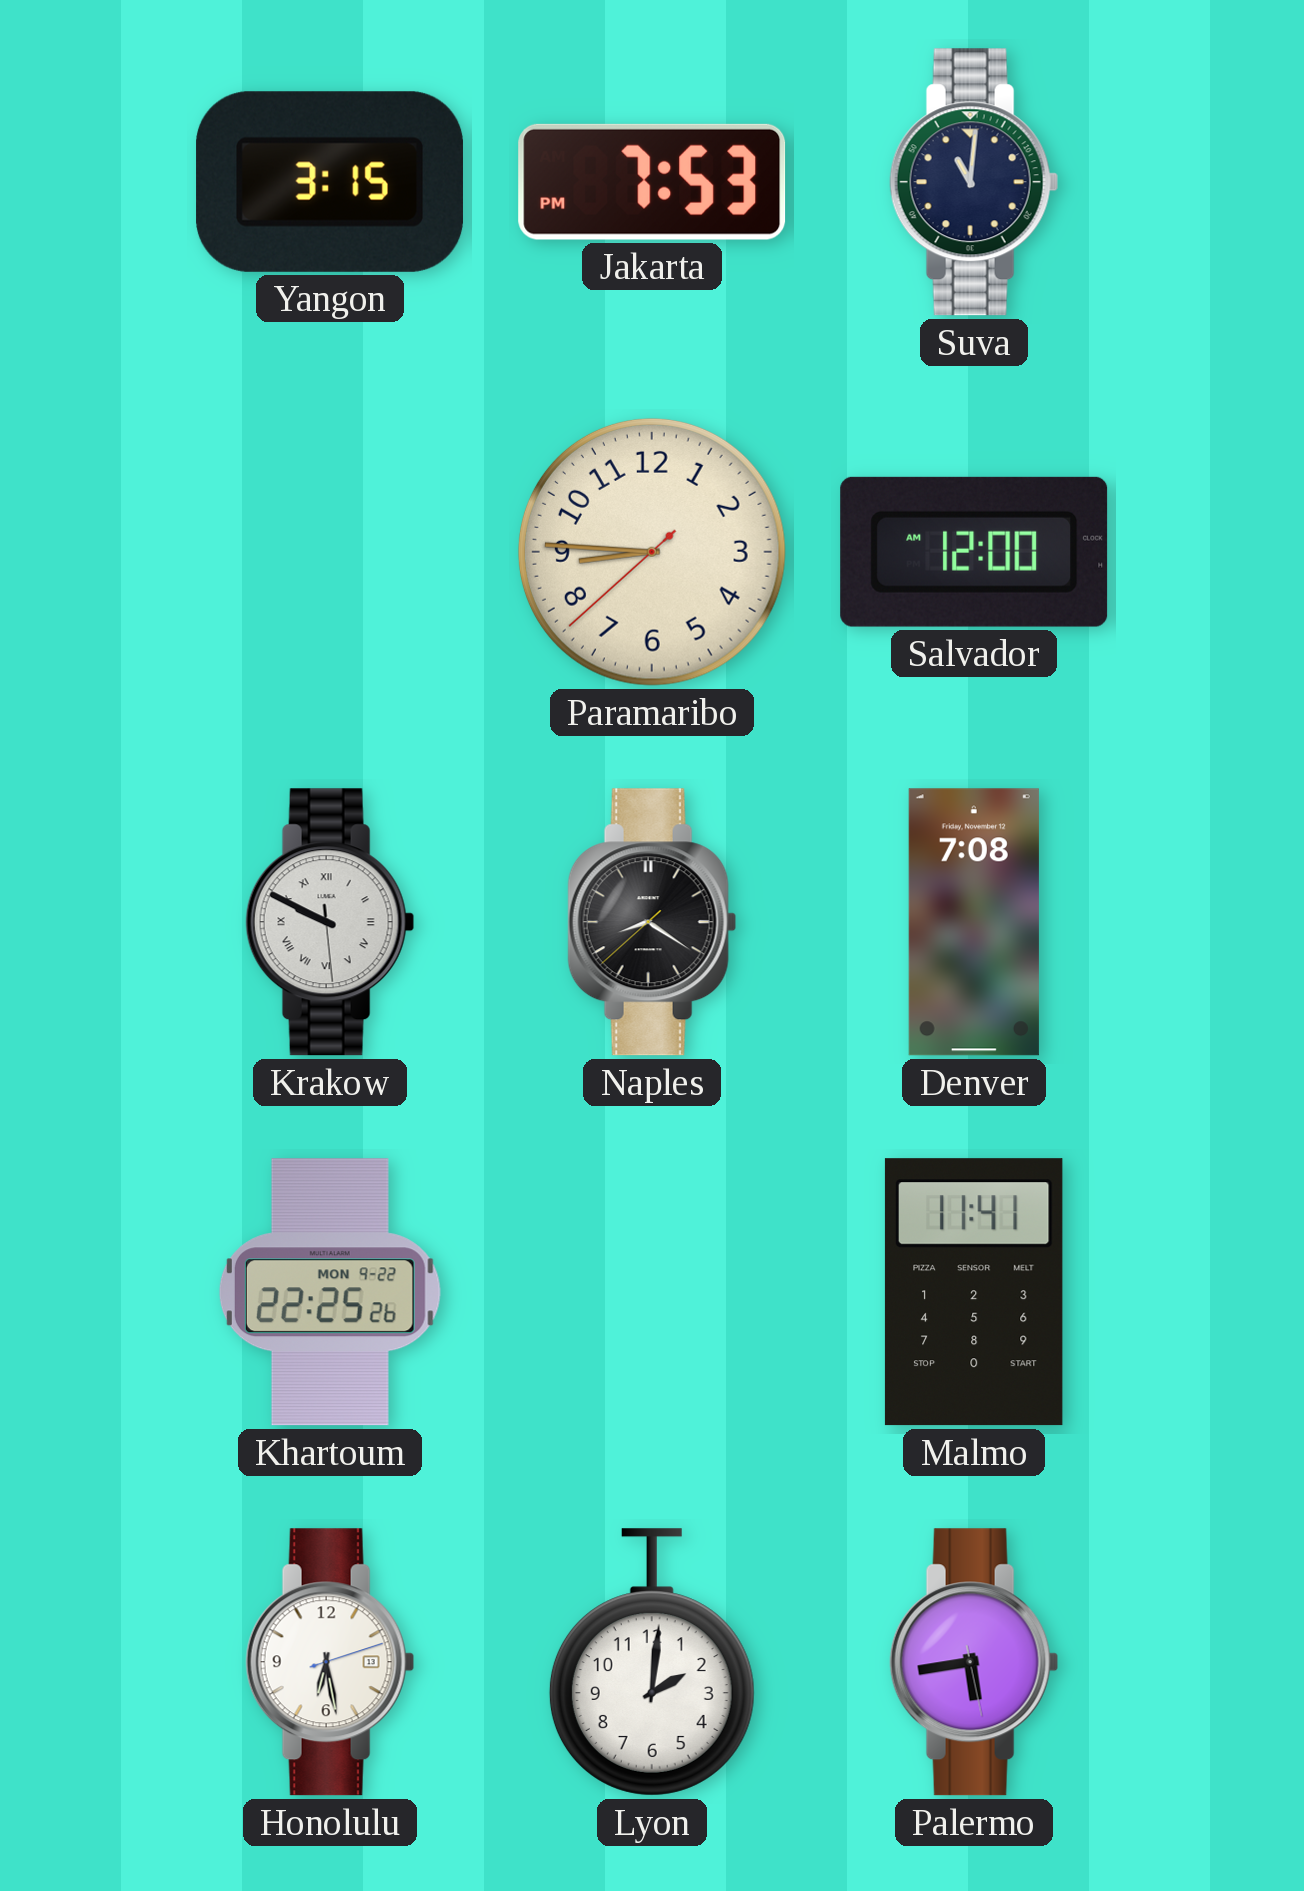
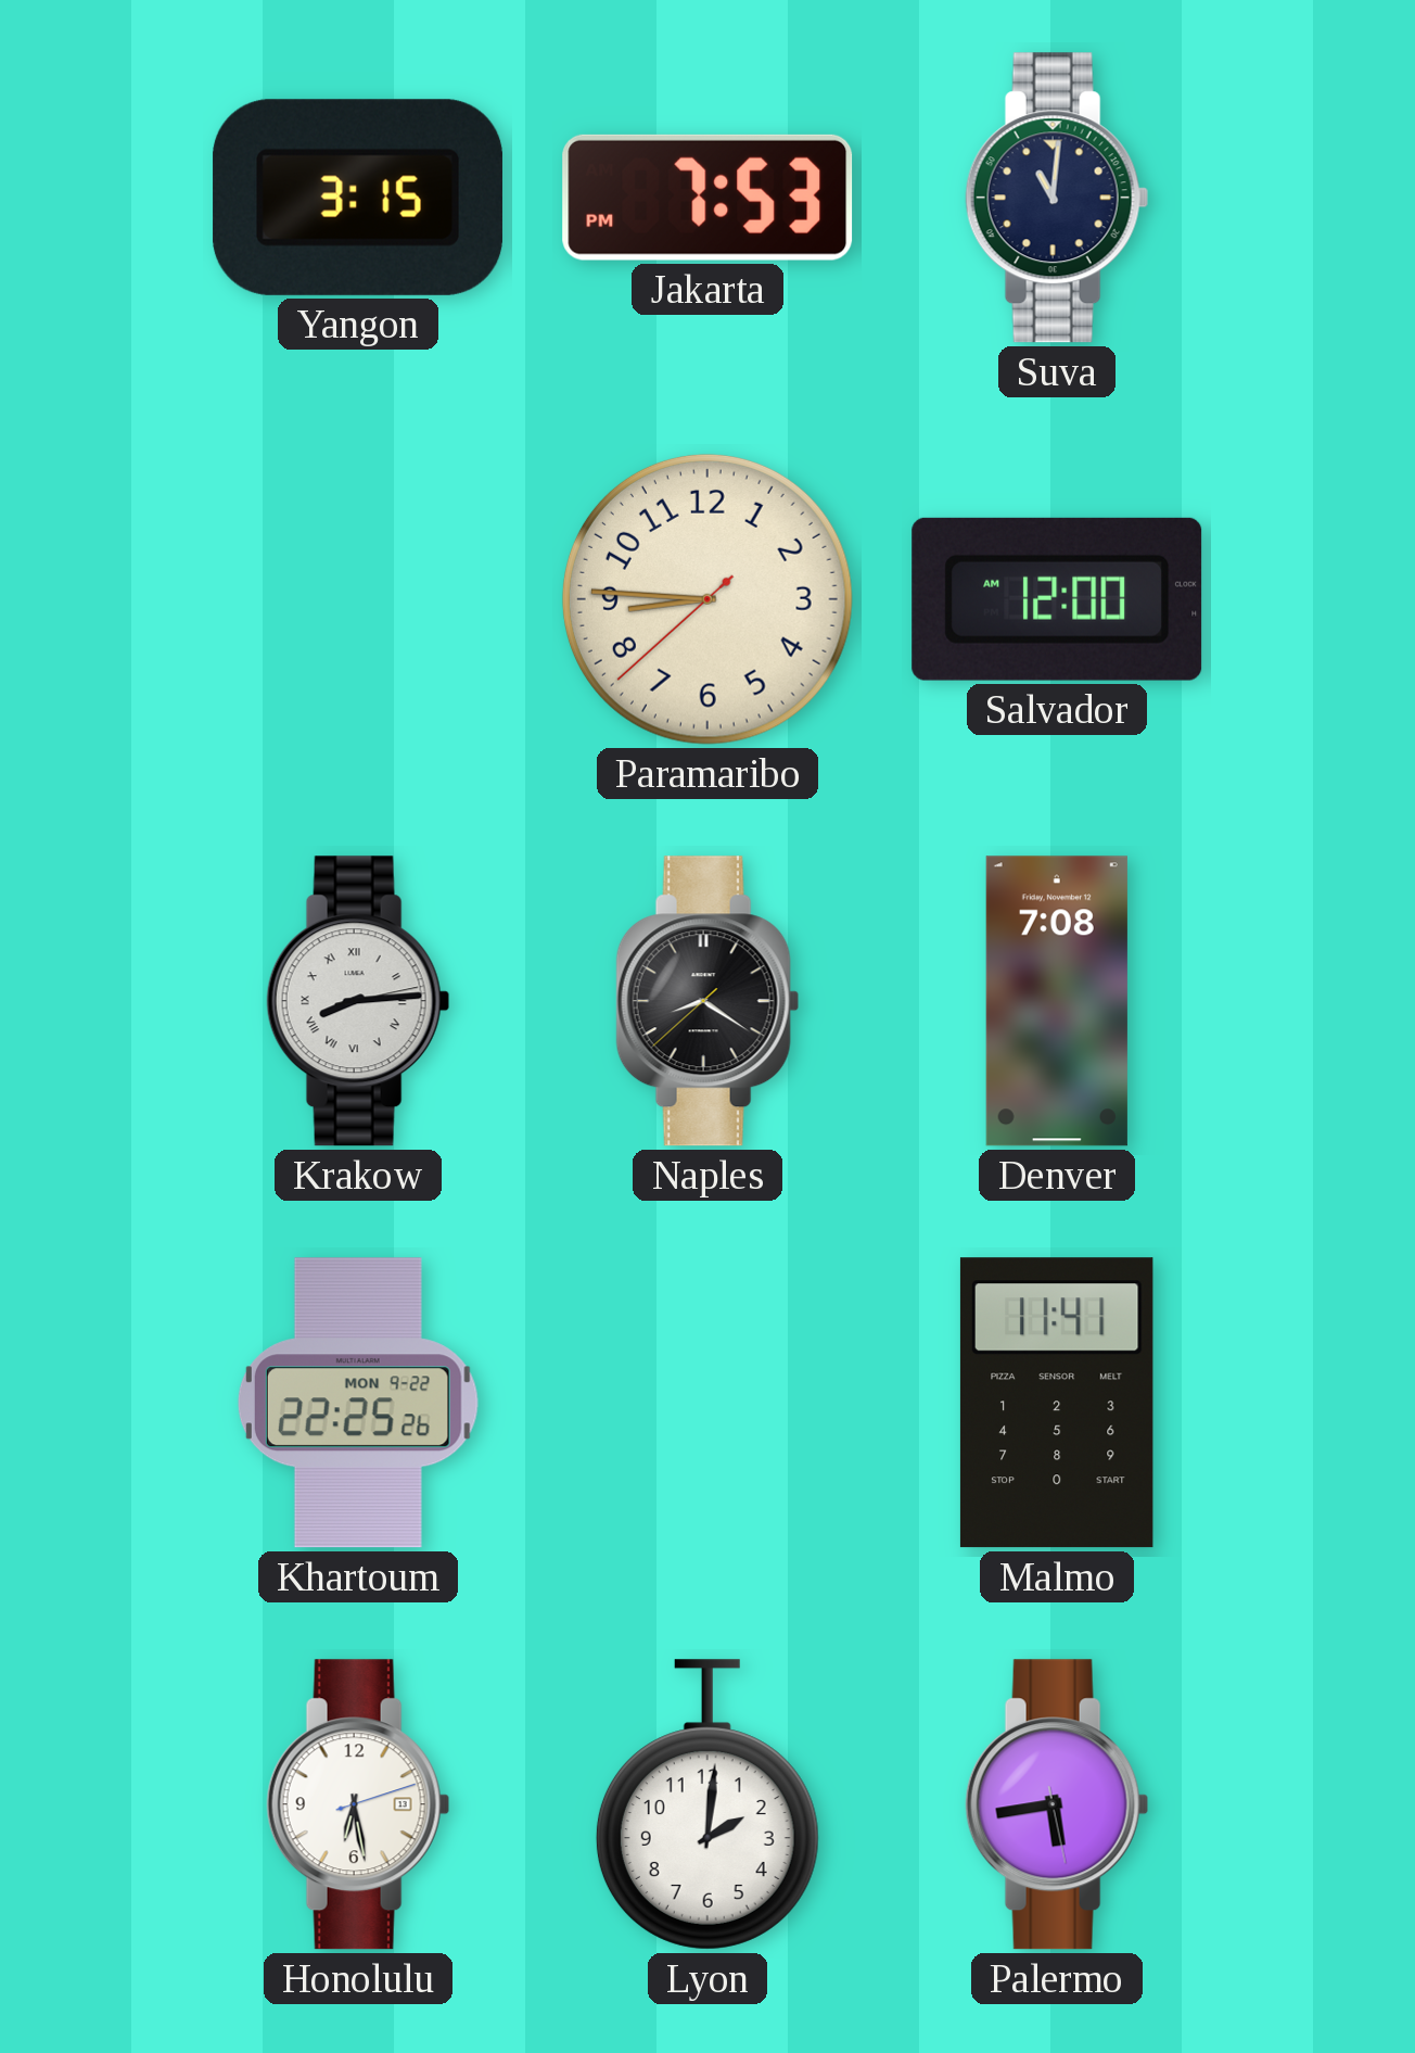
Krakow: 9:49 -> 8:14 (358, 1001)
